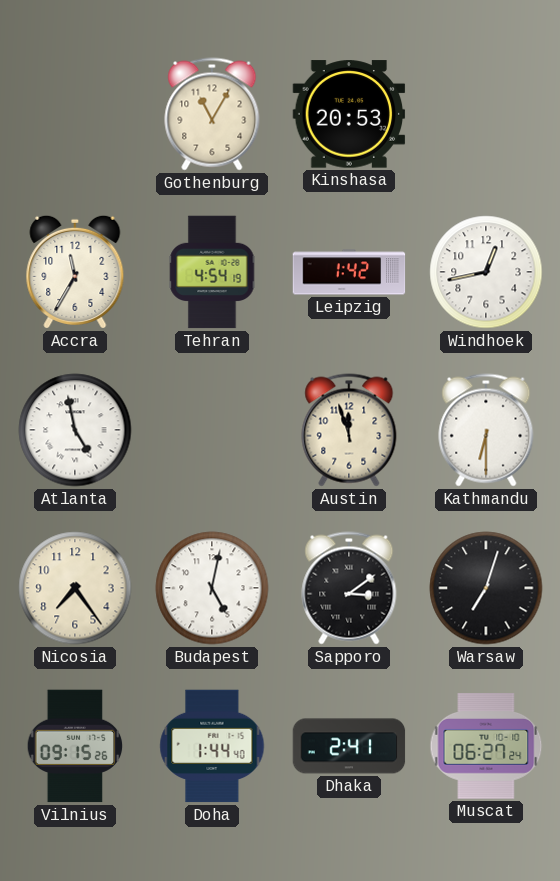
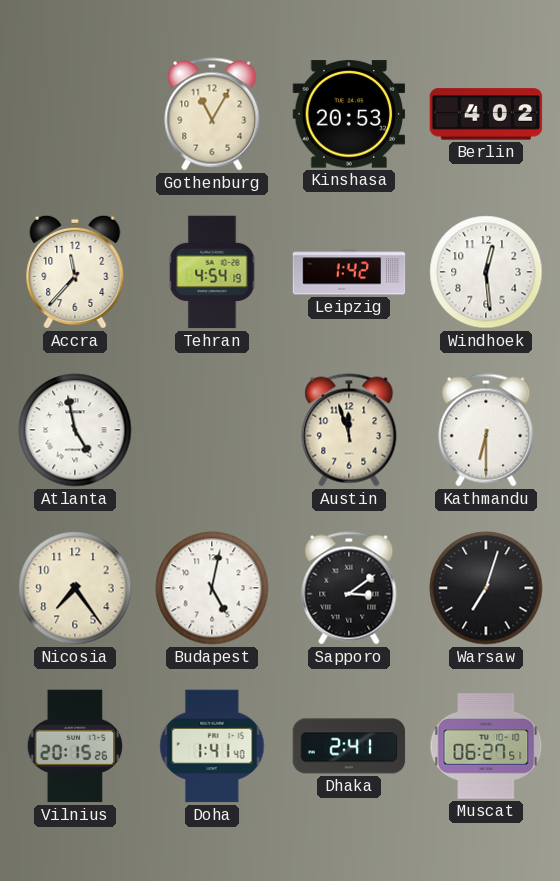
Berlin: none -> 4:02 (486, 114)
Accra: 11:35 -> 11:37 (75, 272)
Windhoek: 12:43 -> 12:29 (486, 272)
Vilnius: 09:15 -> 20:15 (75, 746)
Doha: 1:44 -> 1:41 (212, 746)
Muscat: 06:27:24 -> 06:27:51 (486, 746)
